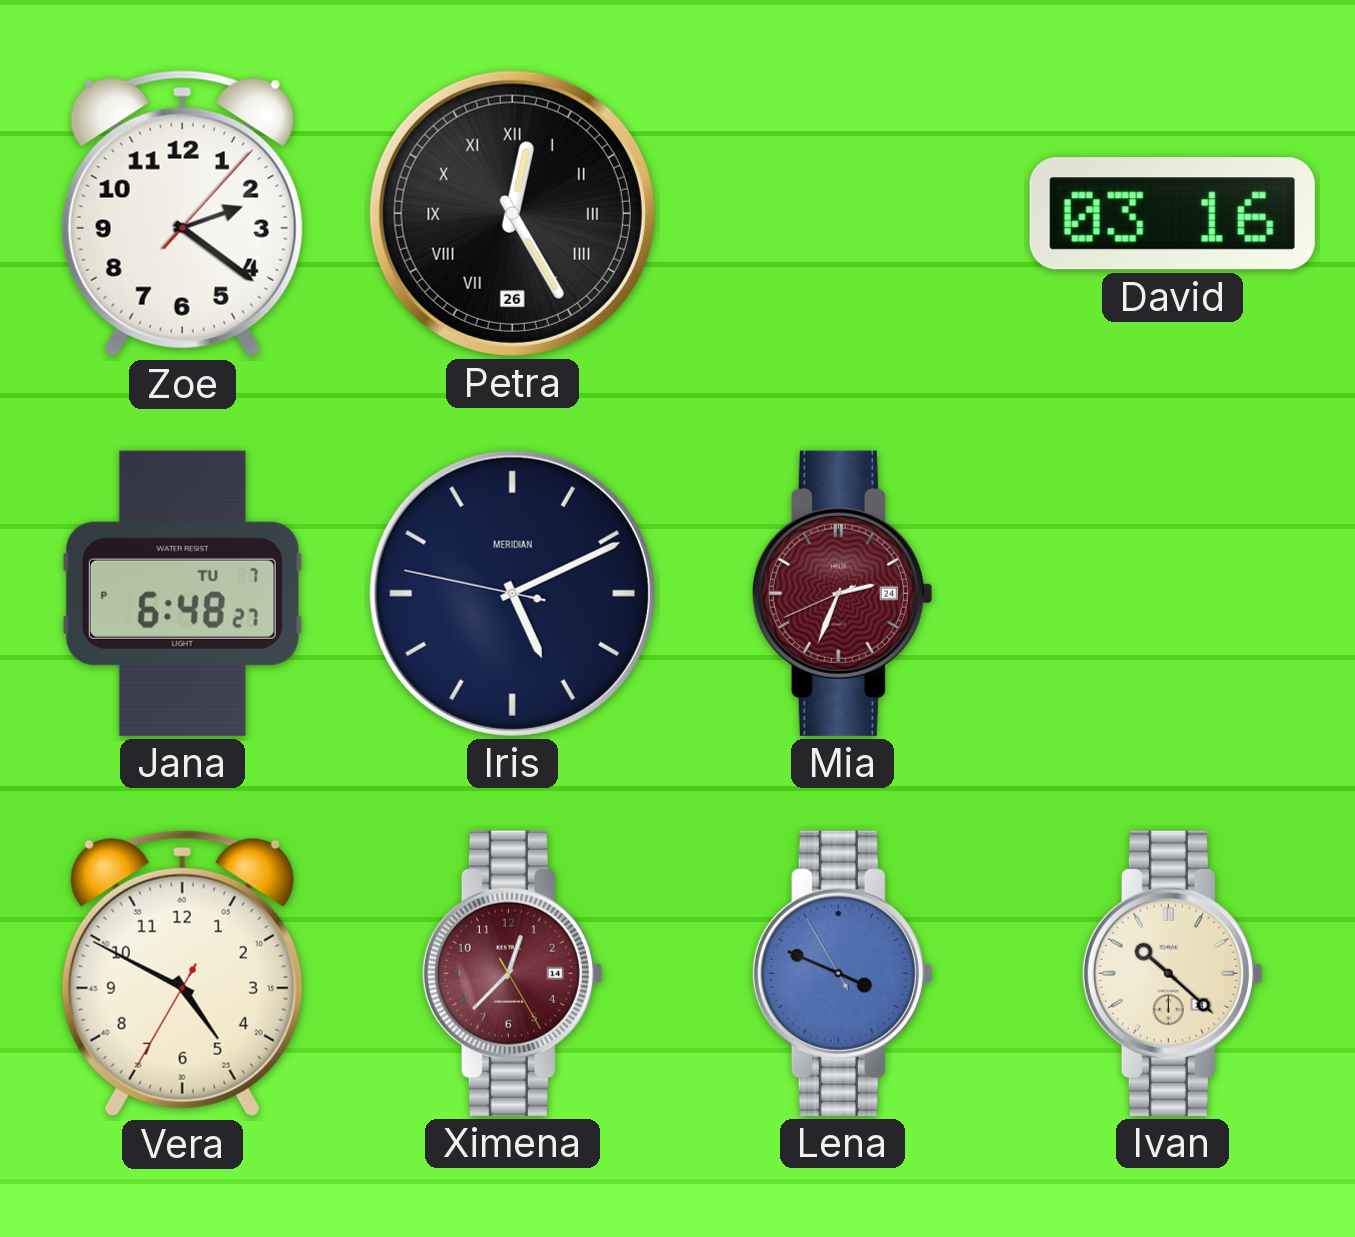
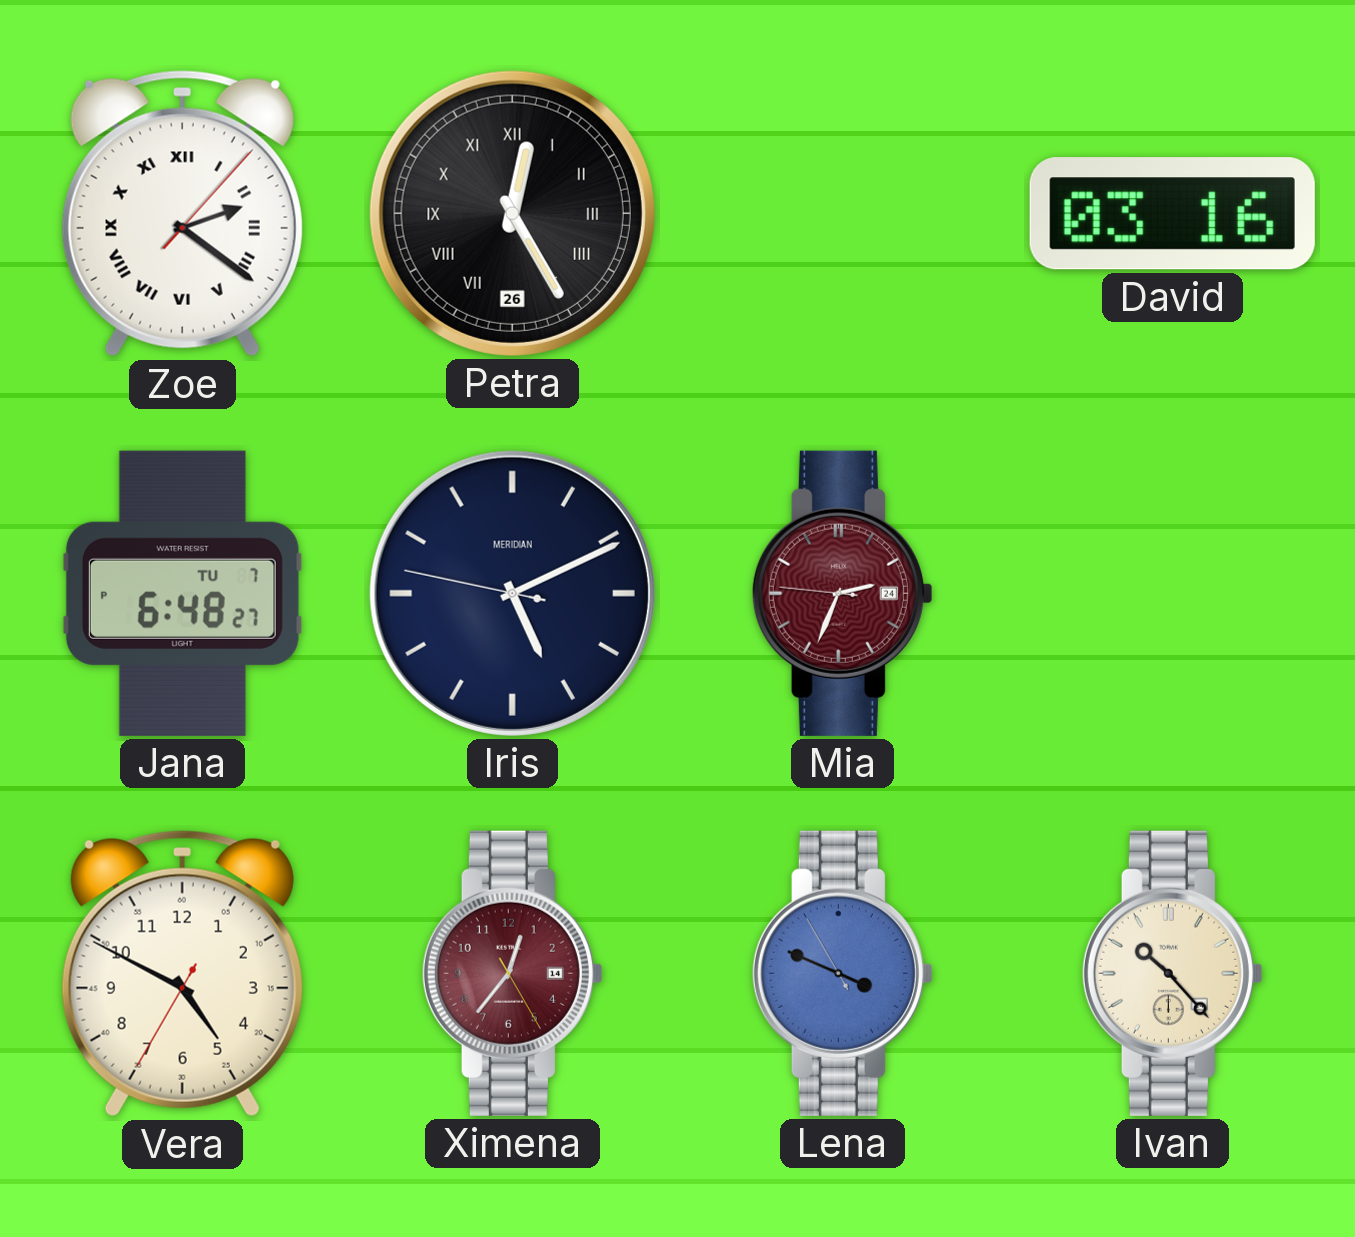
Zoe numerals: Arabic -> Roman (182, 214)
Mia: 2:33:41 -> 2:33:46 (842, 593)
Ximena: 12:37 -> 12:36 (512, 973)
Ivan: 10:22 -> 10:23 (1172, 973)
